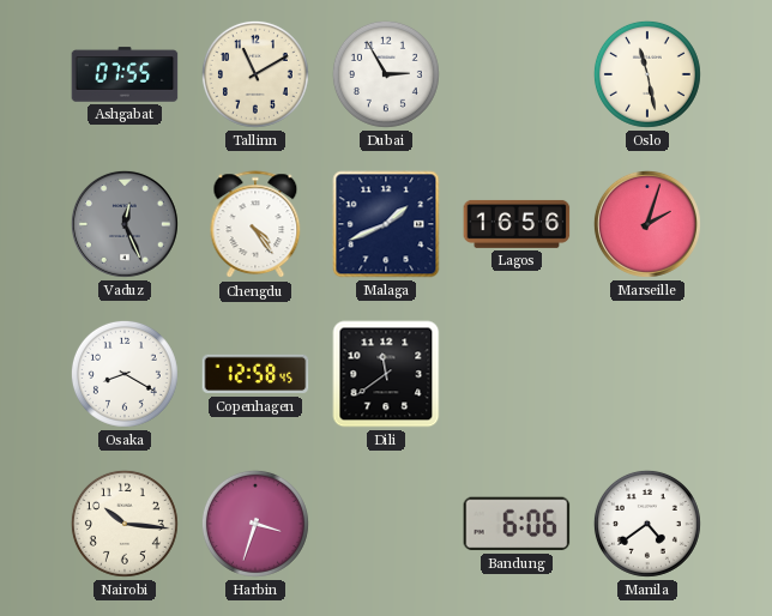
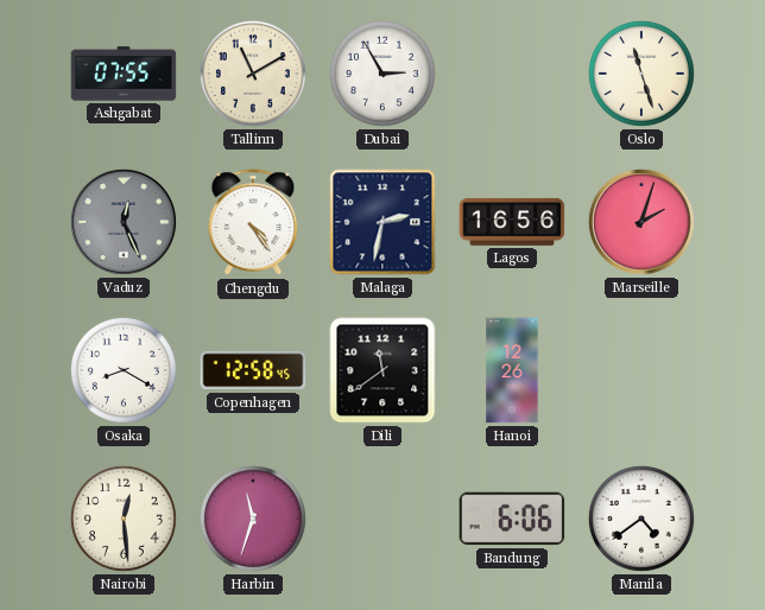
Oslo: 11:28 -> 11:27 (641, 74)
Malaga: 1:41 -> 2:32 (383, 222)
Hanoi: none -> 12:26 (512, 370)
Nairobi: 10:16 -> 12:29 (124, 519)
Harbin: 3:33 -> 11:33 (253, 519)
